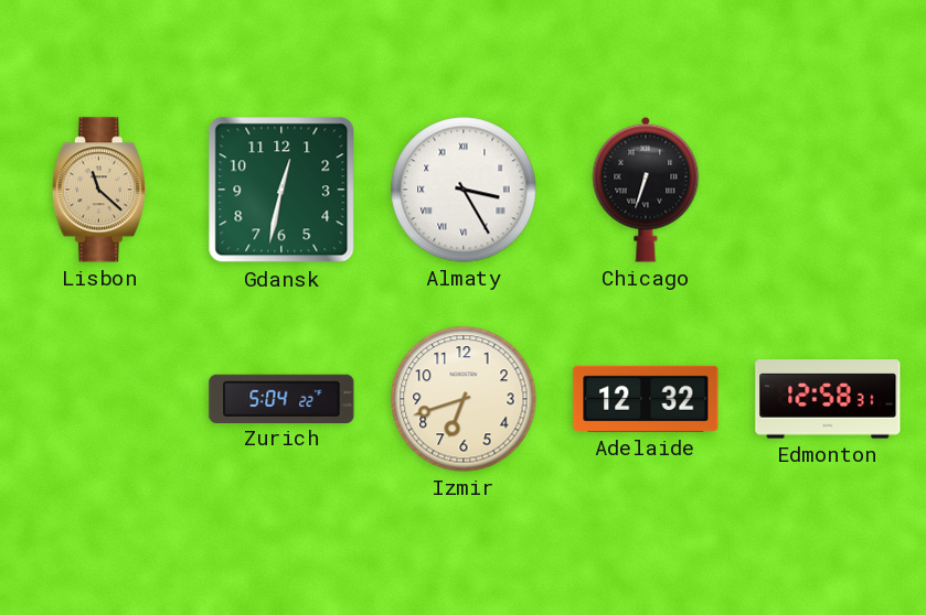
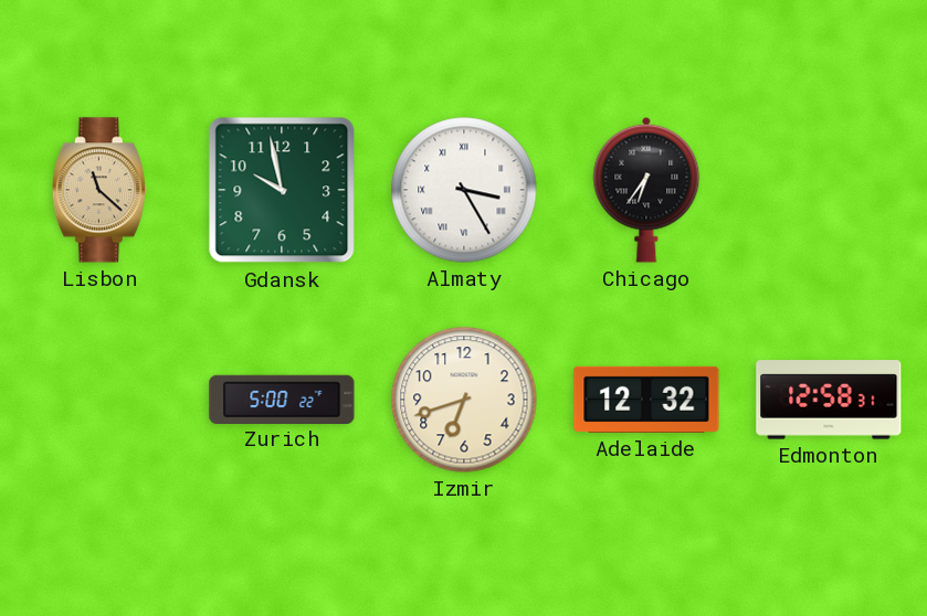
Gdansk: 12:32 -> 9:58 (282, 190)
Chicago: 6:33 -> 6:36 (646, 190)
Zurich: 5:04 -> 5:00 (282, 399)
